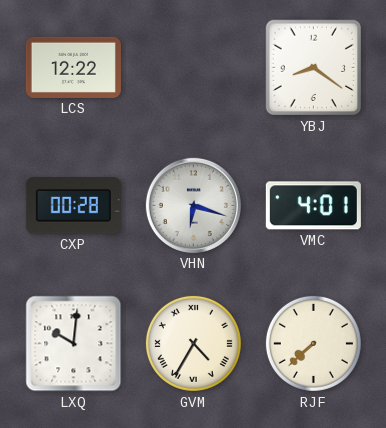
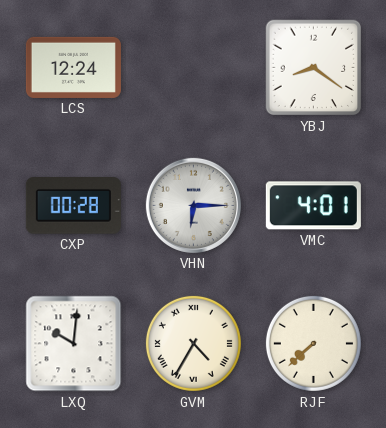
LCS: 12:22 -> 12:24 (73, 67)
VHN: 6:18 -> 6:15 (193, 205)
